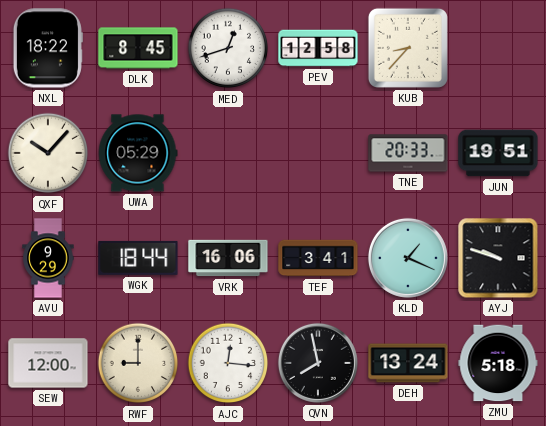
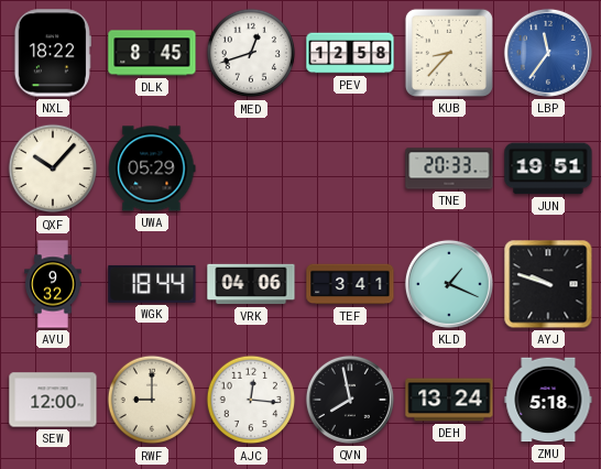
LBP: none -> 11:36 (548, 53)
AVU: 9:29 -> 9:32 (53, 284)
VRK: 16:06 -> 04:06 (251, 284)
